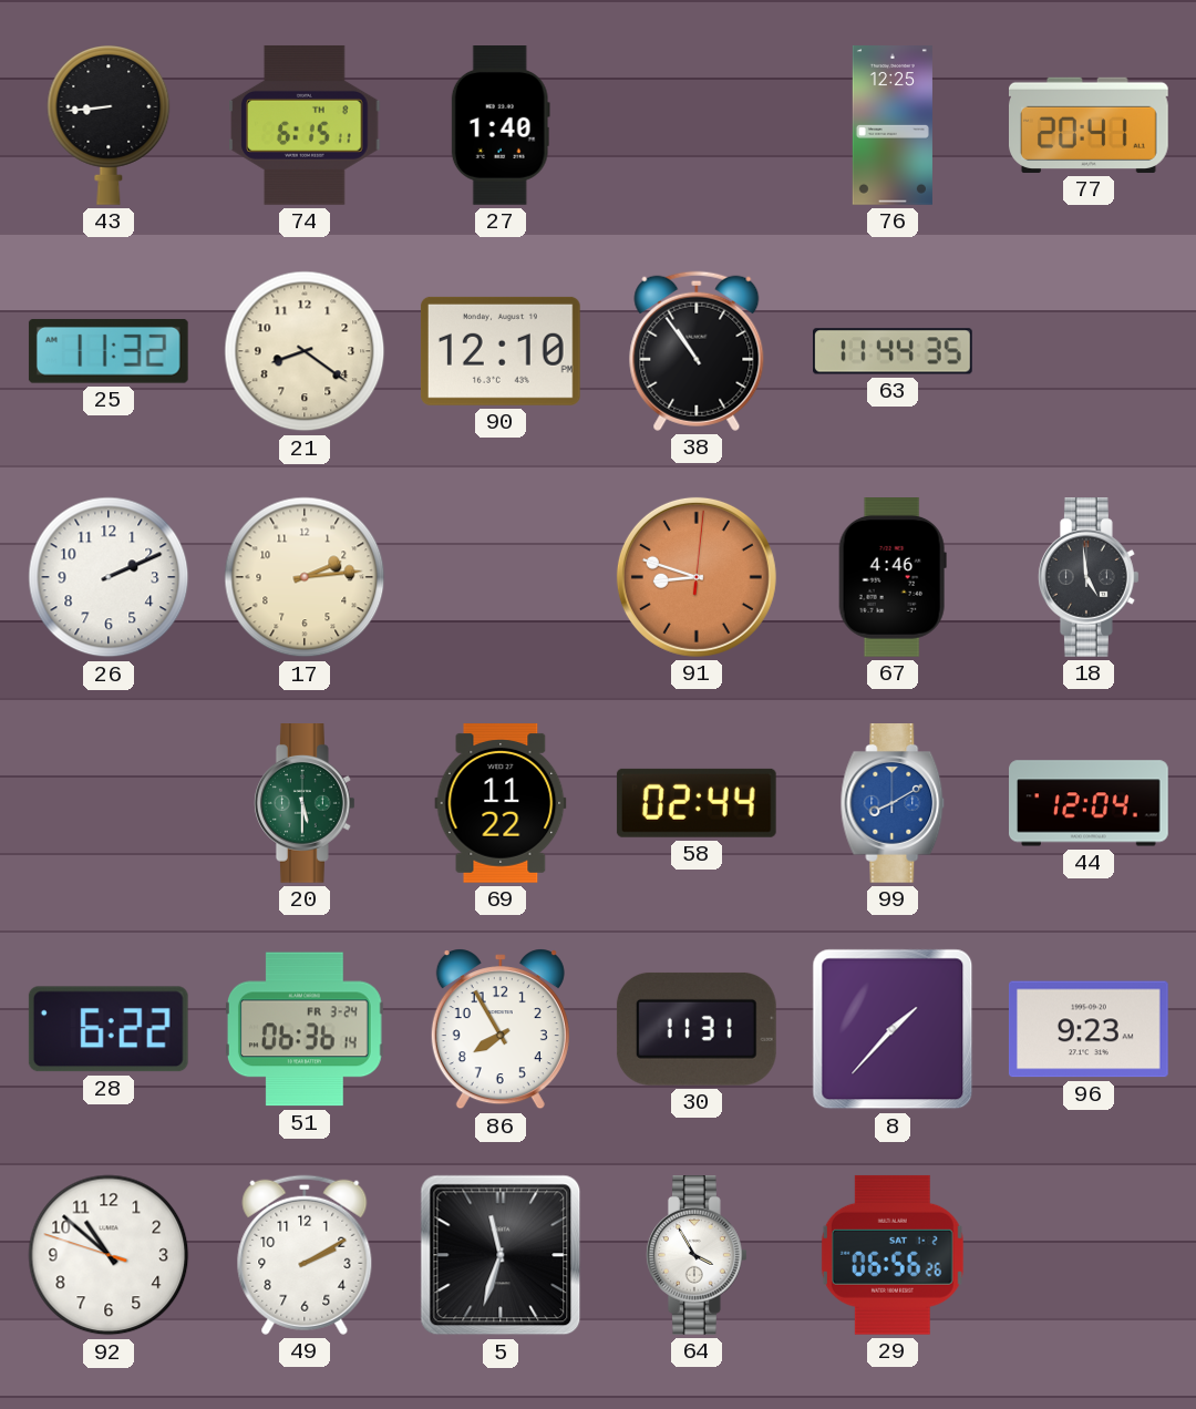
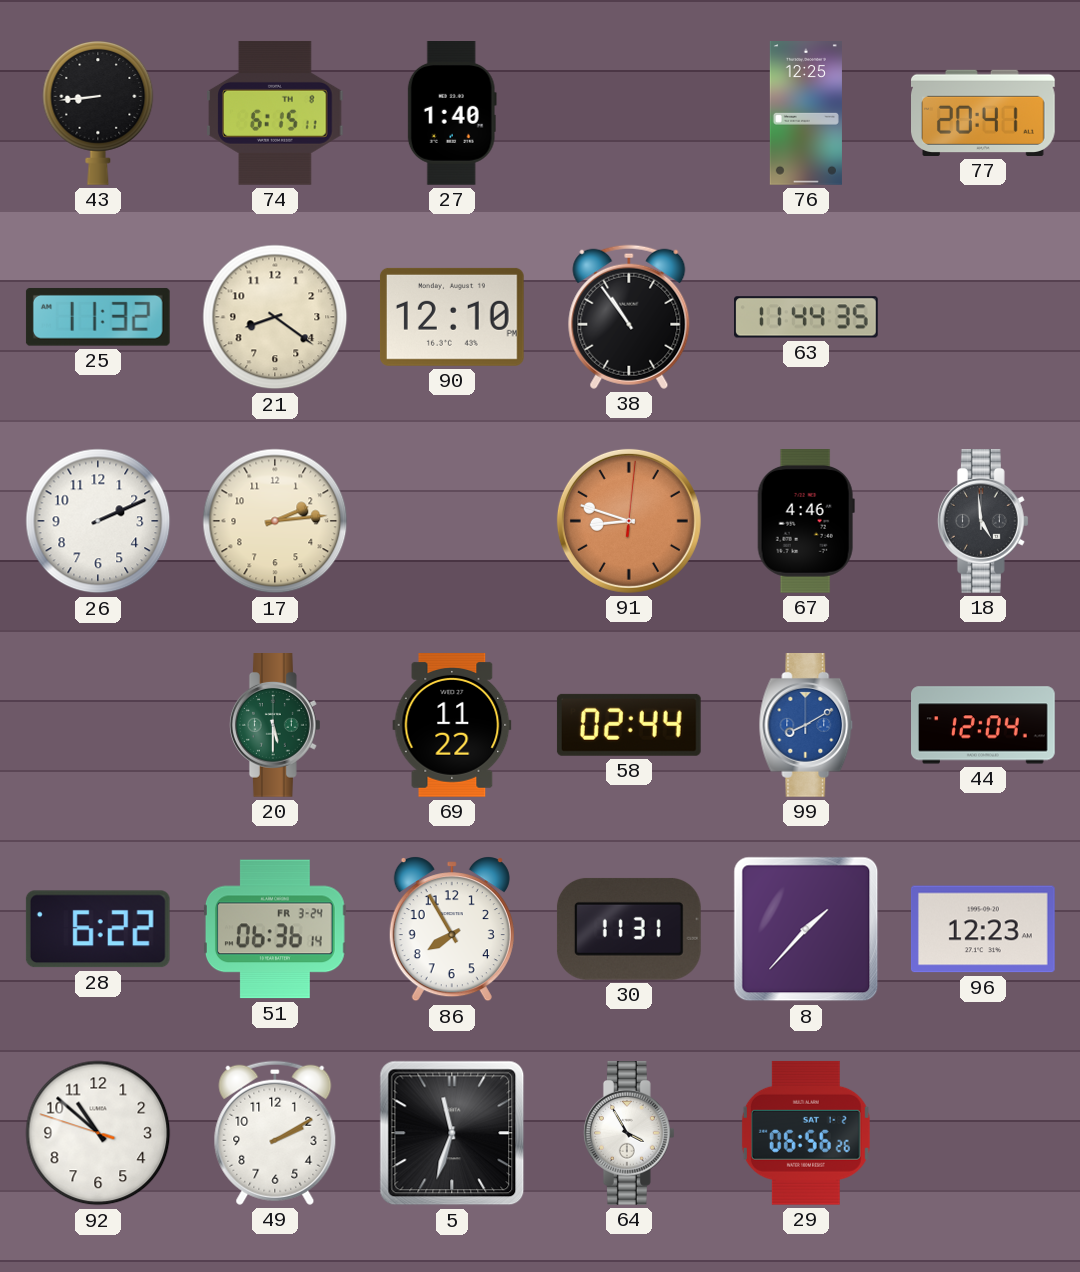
96: 9:23 -> 12:23 (983, 929)
